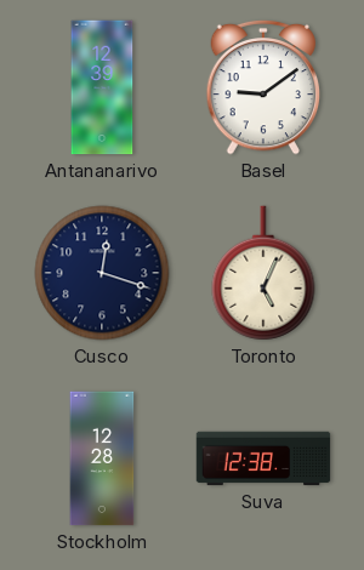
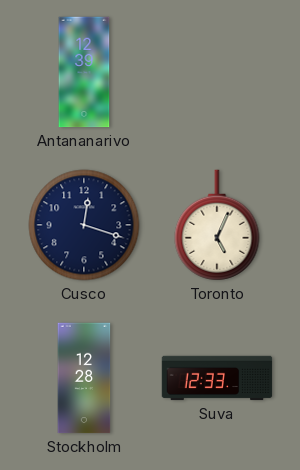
Basel: 9:09 -> none (263, 87)
Suva: 12:38 -> 12:33 (217, 378)
